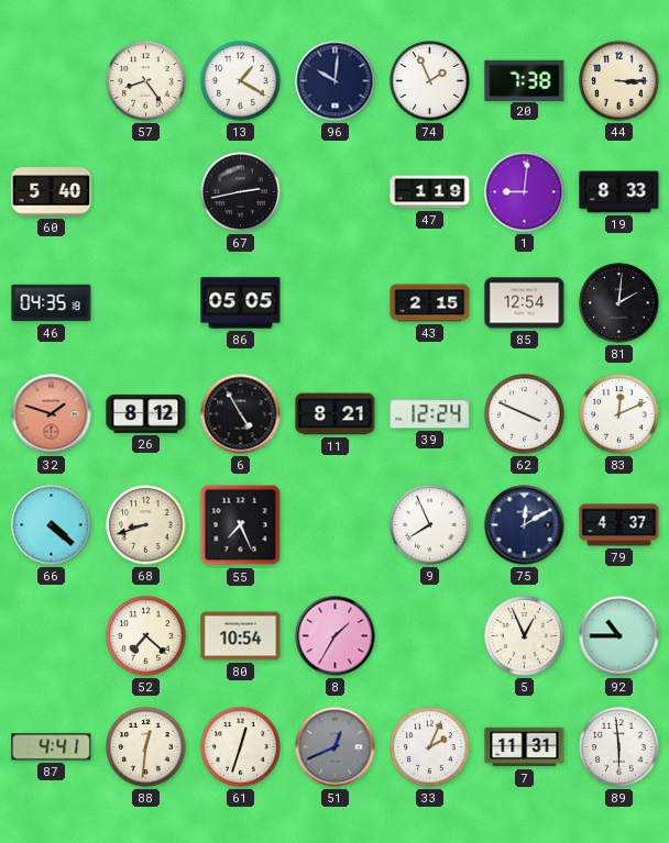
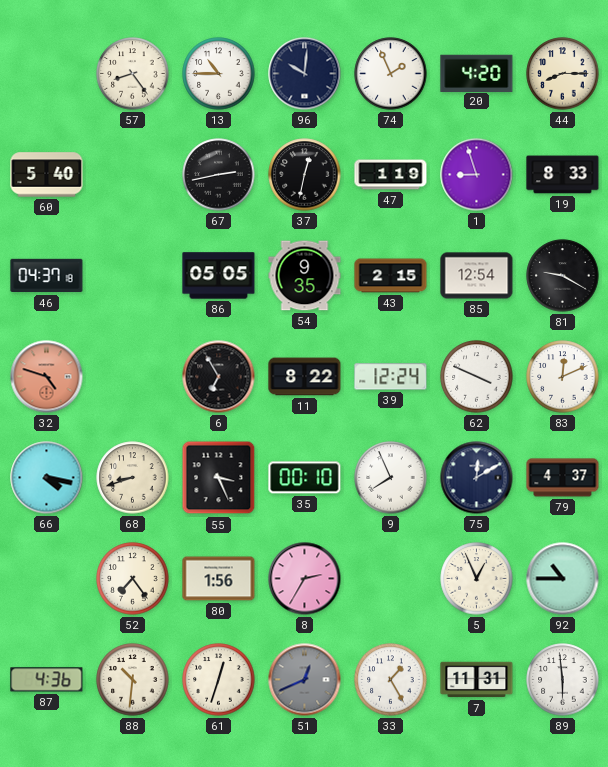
13: 1:20 -> 10:45 (219, 74)
20: 7:38 -> 4:20 (477, 73)
44: 3:15 -> 8:15 (563, 74)
37: none -> 12:32 (305, 175)
1: 9:01 -> 8:57 (477, 175)
46: 04:35 -> 04:37 (47, 276)
54: none -> 9:35 (305, 276)
81: 2:01 -> 9:20 (563, 276)
32: 1:48 -> 4:48 (47, 377)
26: 8:12 -> none (146, 413)
6: 4:55 -> 6:55 (219, 377)
11: 8:21 -> 8:22 (305, 377)
66: 4:22 -> 4:17 (47, 478)
55: 7:26 -> 3:26 (219, 478)
35: none -> 00:10 (305, 478)
52: 7:22 -> 7:24 (133, 579)
80: 10:54 -> 1:56 (219, 579)
8: 1:35 -> 2:35 (305, 579)
87: 4:41 -> 4:36 (47, 680)
88: 12:31 -> 10:31 (133, 680)
33: 2:04 -> 1:25 (391, 680)
